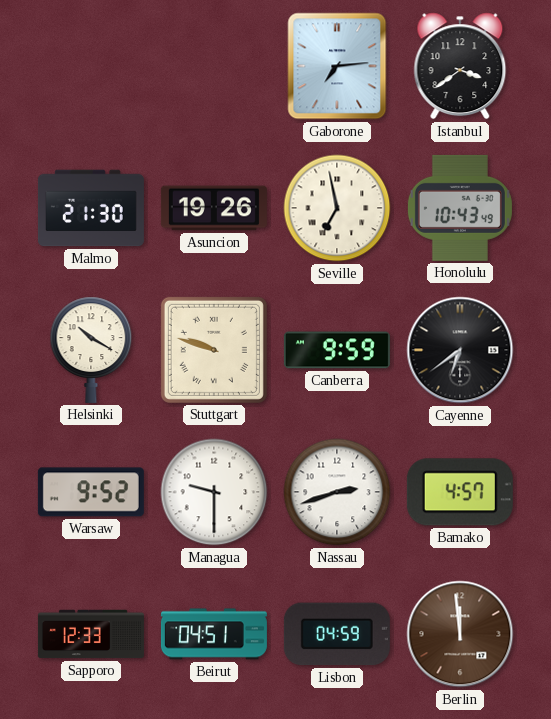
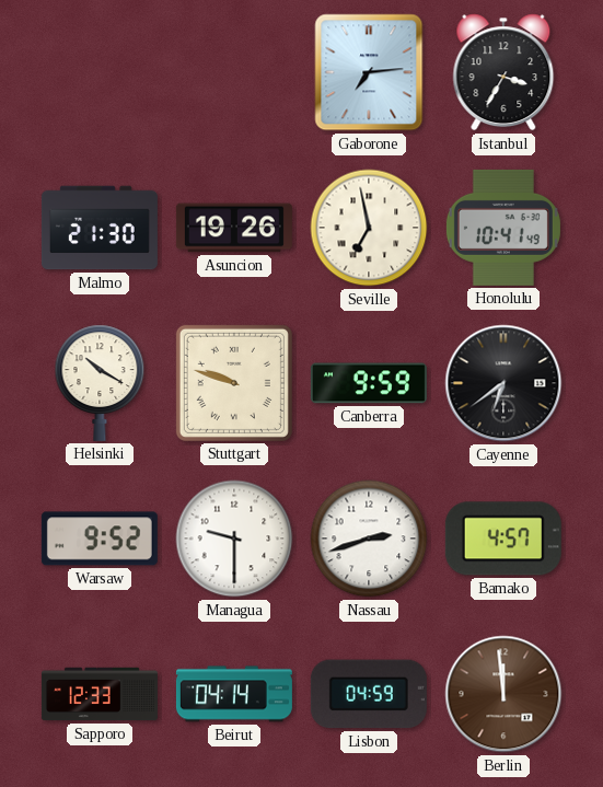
Istanbul: 3:39 -> 3:35 (503, 72)
Honolulu: 10:43 -> 10:41 (503, 228)
Beirut: 04:51 -> 04:14 (234, 694)
